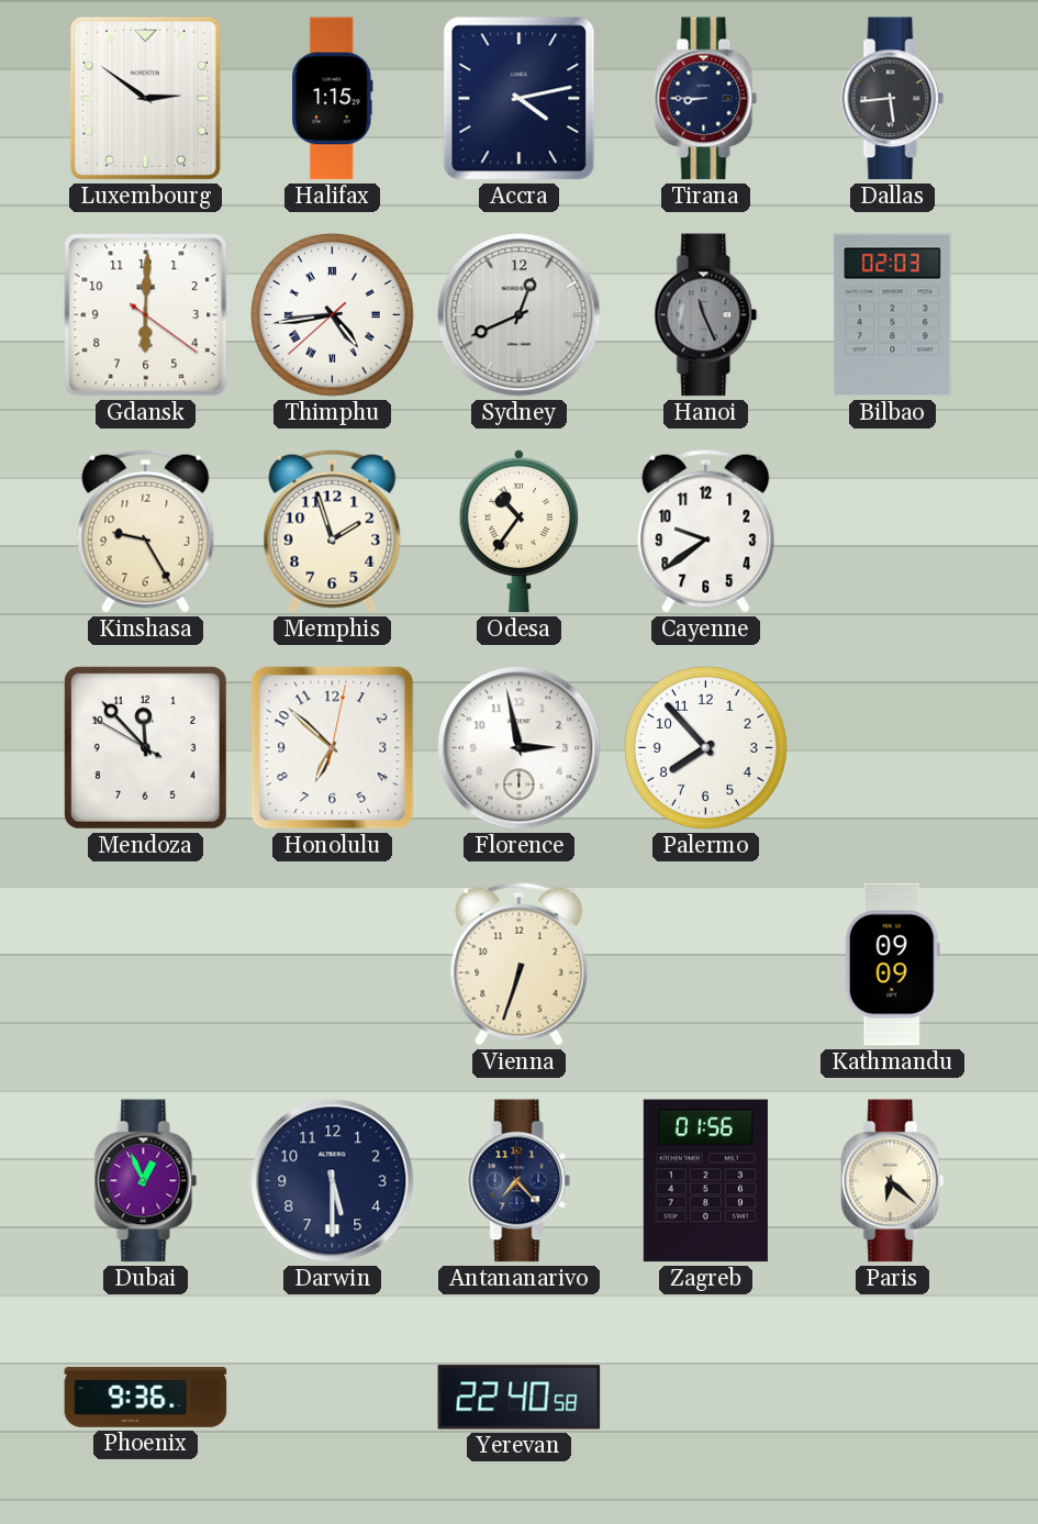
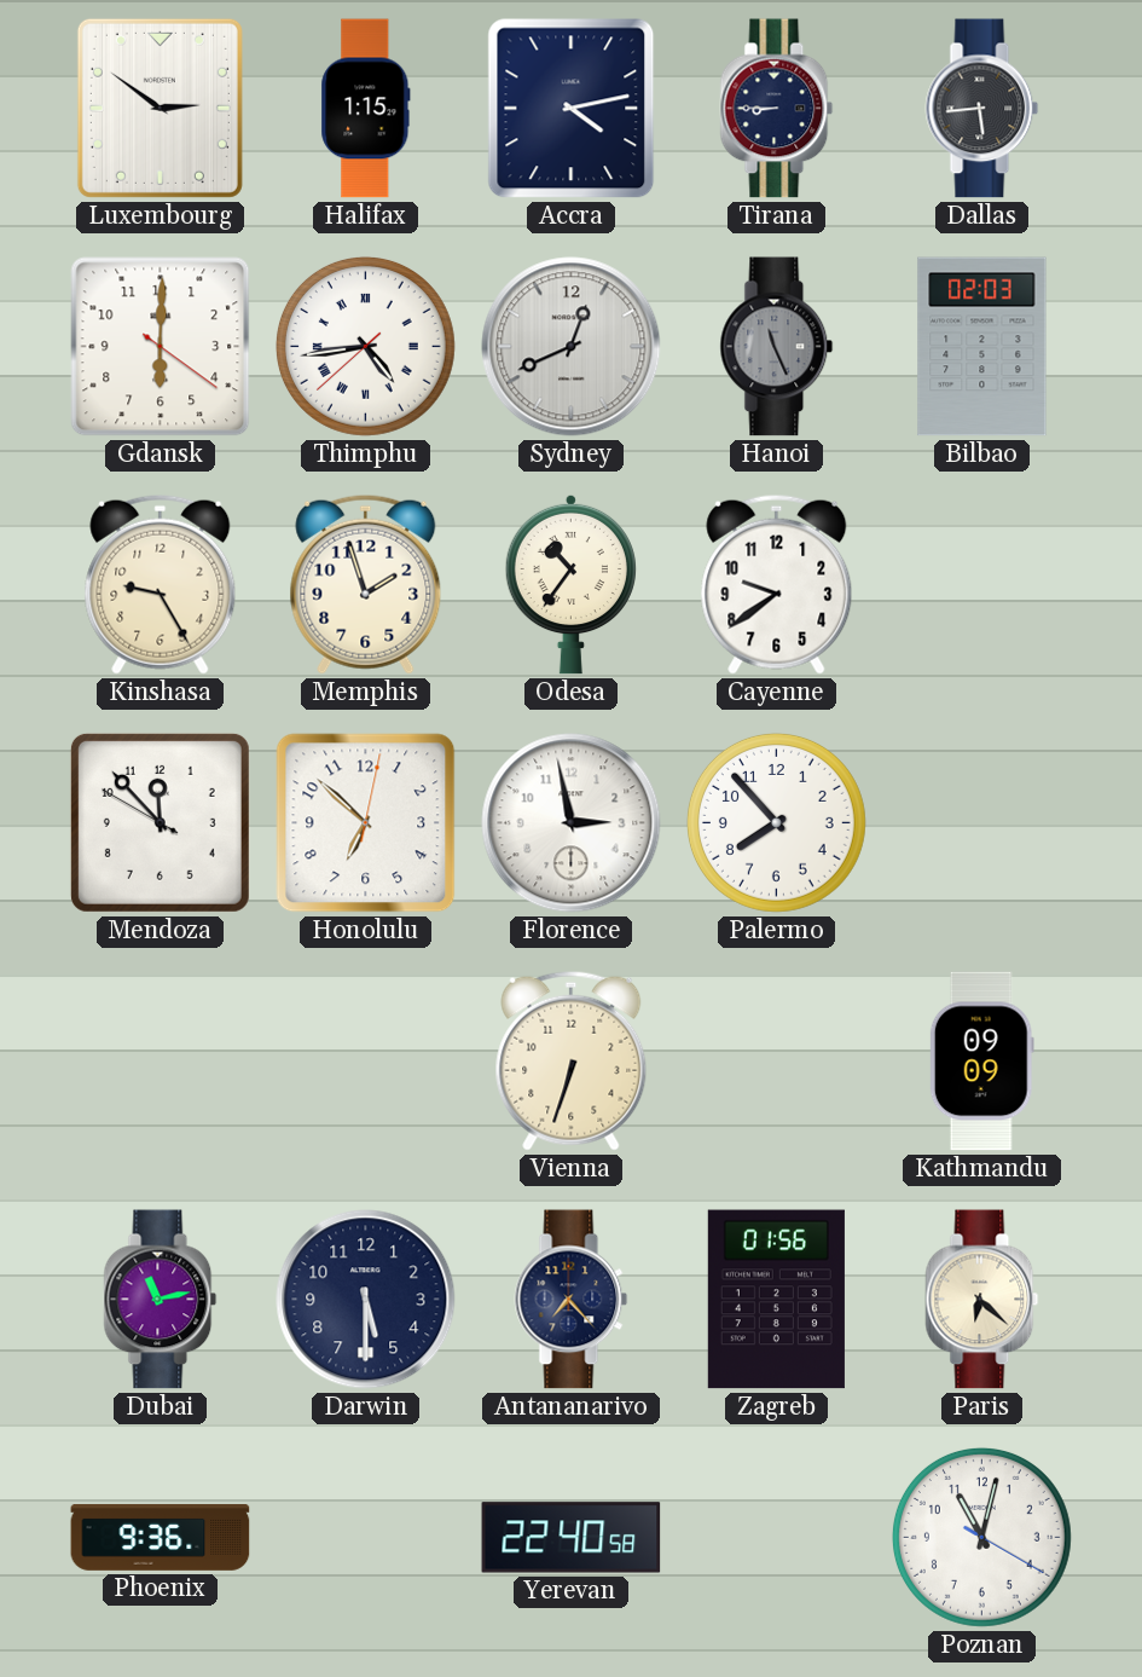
Dubai: 12:56 -> 11:13 (161, 1300)
Poznan: none -> 11:02 (981, 1537)
